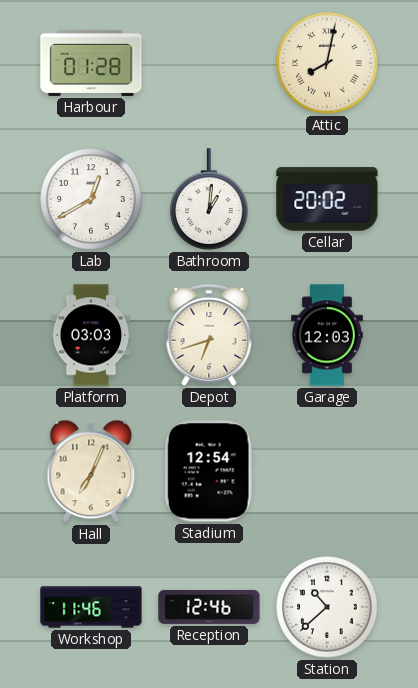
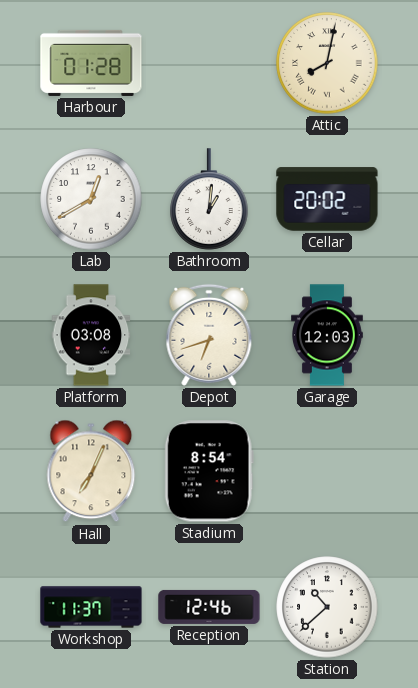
Platform: 03:03 -> 03:08 (91, 335)
Stadium: 12:54 -> 8:54 (209, 471)
Workshop: 11:46 -> 11:37 (91, 607)
